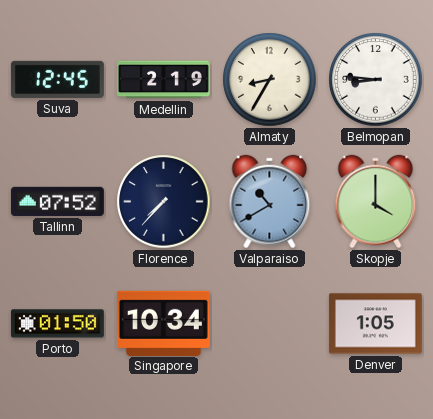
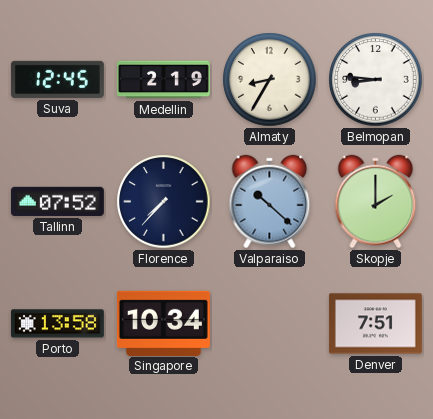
Valparaiso: 10:40 -> 10:22 (270, 202)
Skopje: 4:00 -> 2:00 (376, 202)
Porto: 01:50 -> 13:58 (57, 324)
Denver: 1:05 -> 7:51 (375, 324)
